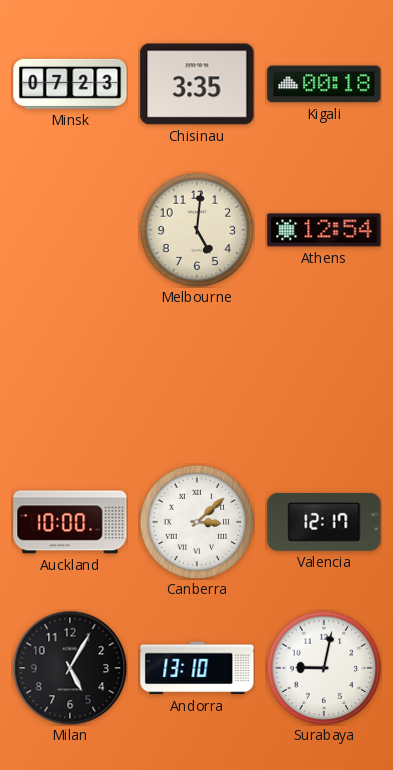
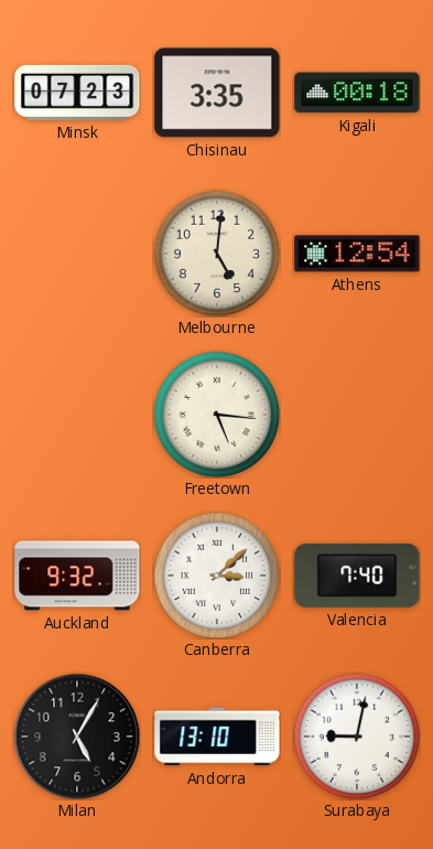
Freetown: none -> 5:16 (217, 415)
Auckland: 10:00 -> 9:32 (77, 576)
Valencia: 12:17 -> 7:40 (357, 576)
